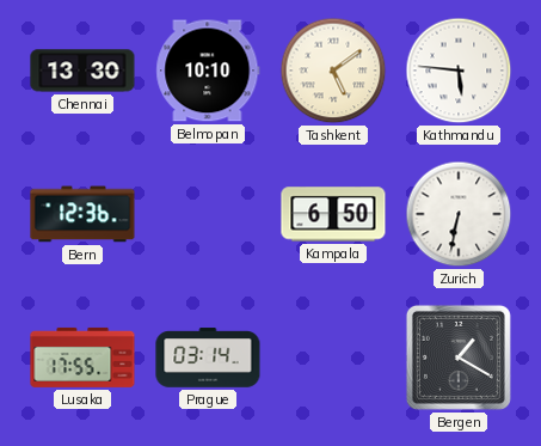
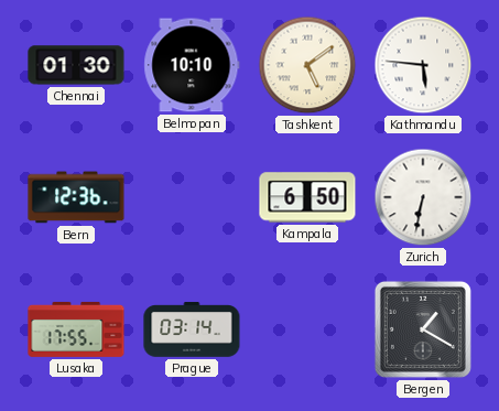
Chennai: 13:30 -> 01:30 (76, 65)
